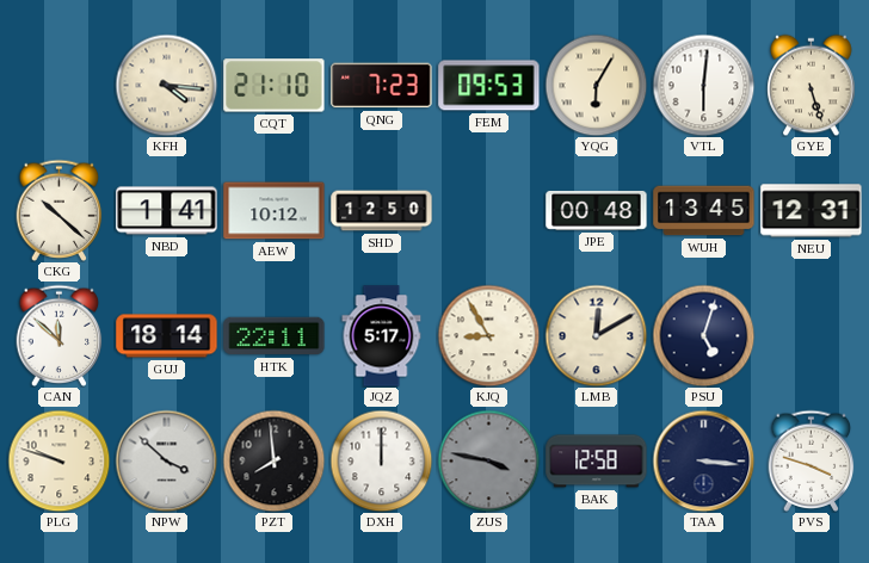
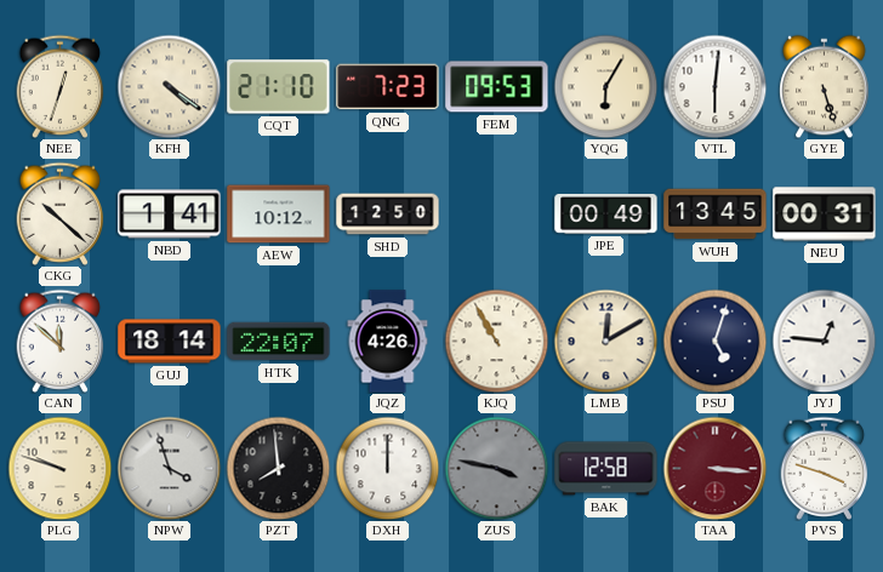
NEE: none -> 12:33 (61, 86)
KFH: 4:16 -> 4:21 (169, 86)
JPE: 00:48 -> 00:49 (606, 213)
NEU: 12:31 -> 00:31 (825, 215)
HTK: 22:11 -> 22:07 (279, 342)
JQZ: 5:17 -> 4:26 (388, 342)
KJQ: 8:55 -> 10:55 (496, 341)
JYJ: none -> 12:46 (824, 341)
NPW: 3:52 -> 3:57 (169, 468)
TAA dial: navy -> burgundy (714, 468)
